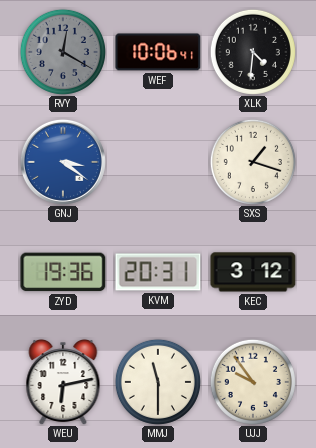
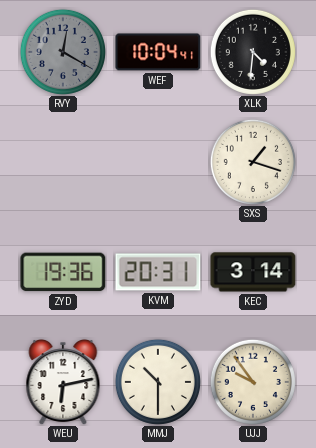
WEF: 10:06 -> 10:04 (158, 52)
GNJ: 3:21 -> none (63, 162)
KEC: 3:12 -> 3:14 (253, 272)
MMJ: 11:30 -> 10:30 (158, 382)
